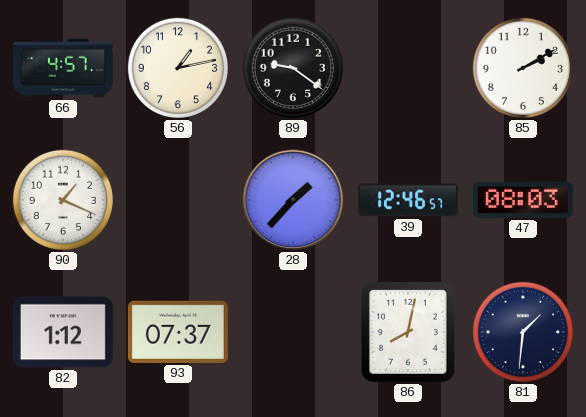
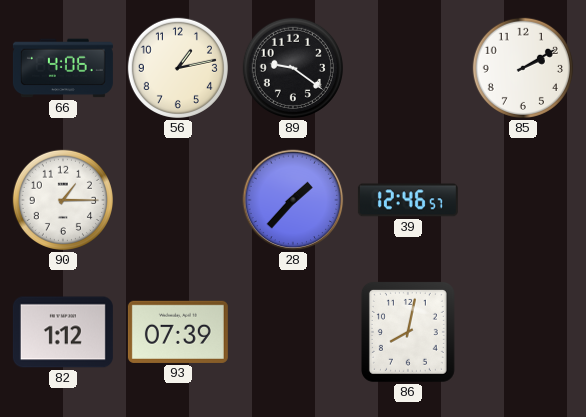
66: 4:57 -> 4:06 (63, 68)
90: 1:19 -> 1:15 (63, 200)
47: 08:03 -> none (523, 200)
93: 07:37 -> 07:39 (178, 332)
81: 1:31 -> none (523, 332)
